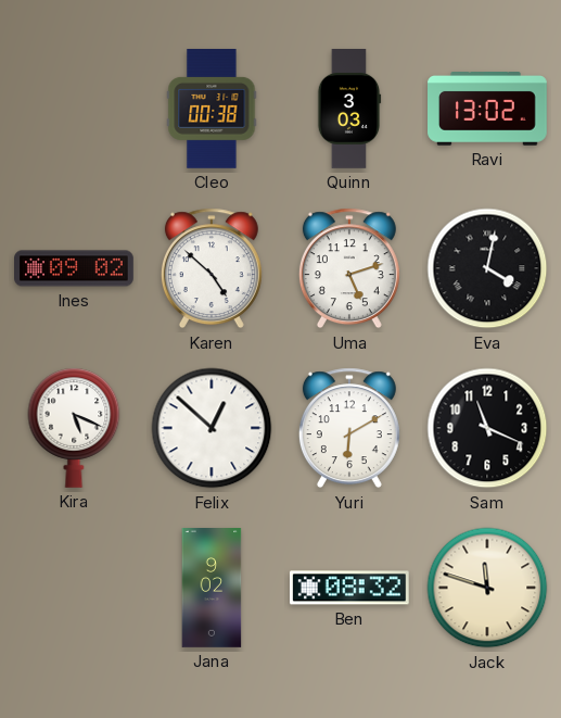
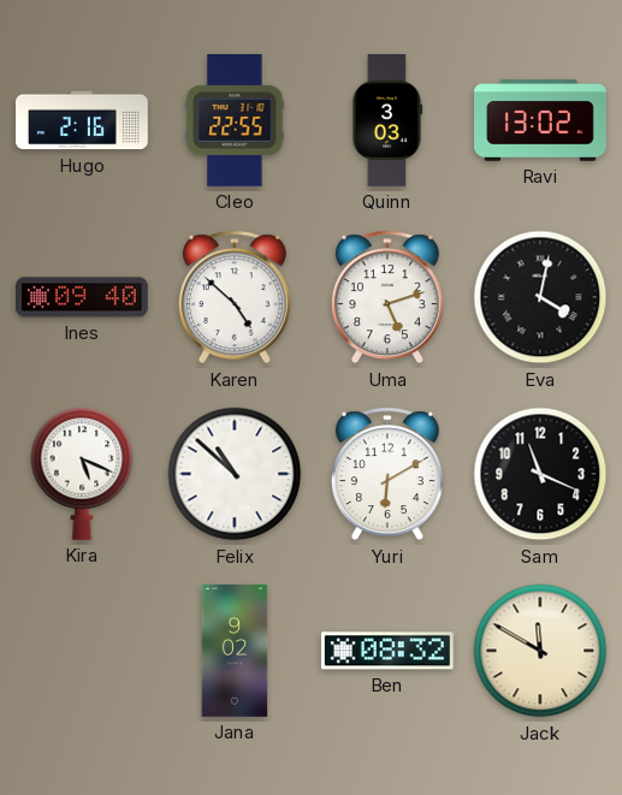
Hugo: none -> 2:16 (83, 120)
Cleo: 00:38 -> 22:55 (235, 121)
Ines: 09:02 -> 09:40 (83, 297)
Felix: 12:52 -> 10:52 (235, 474)
Jack: 11:48 -> 11:50 (540, 651)
